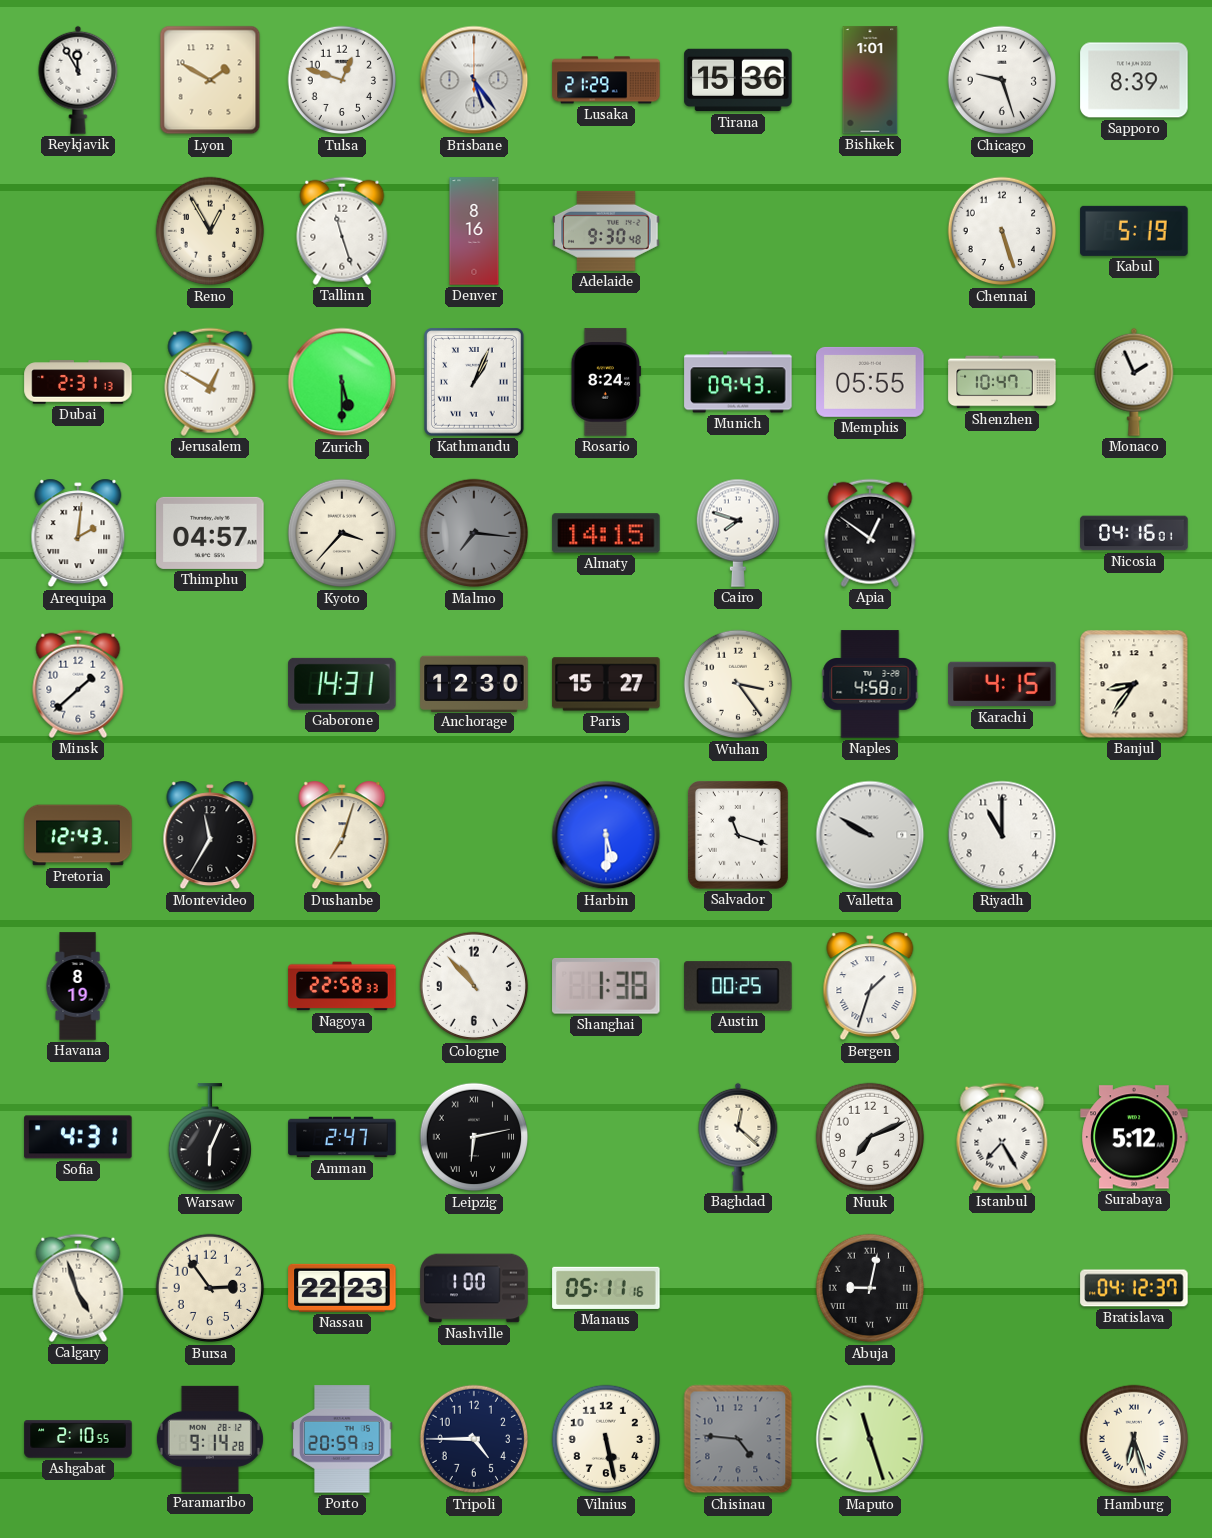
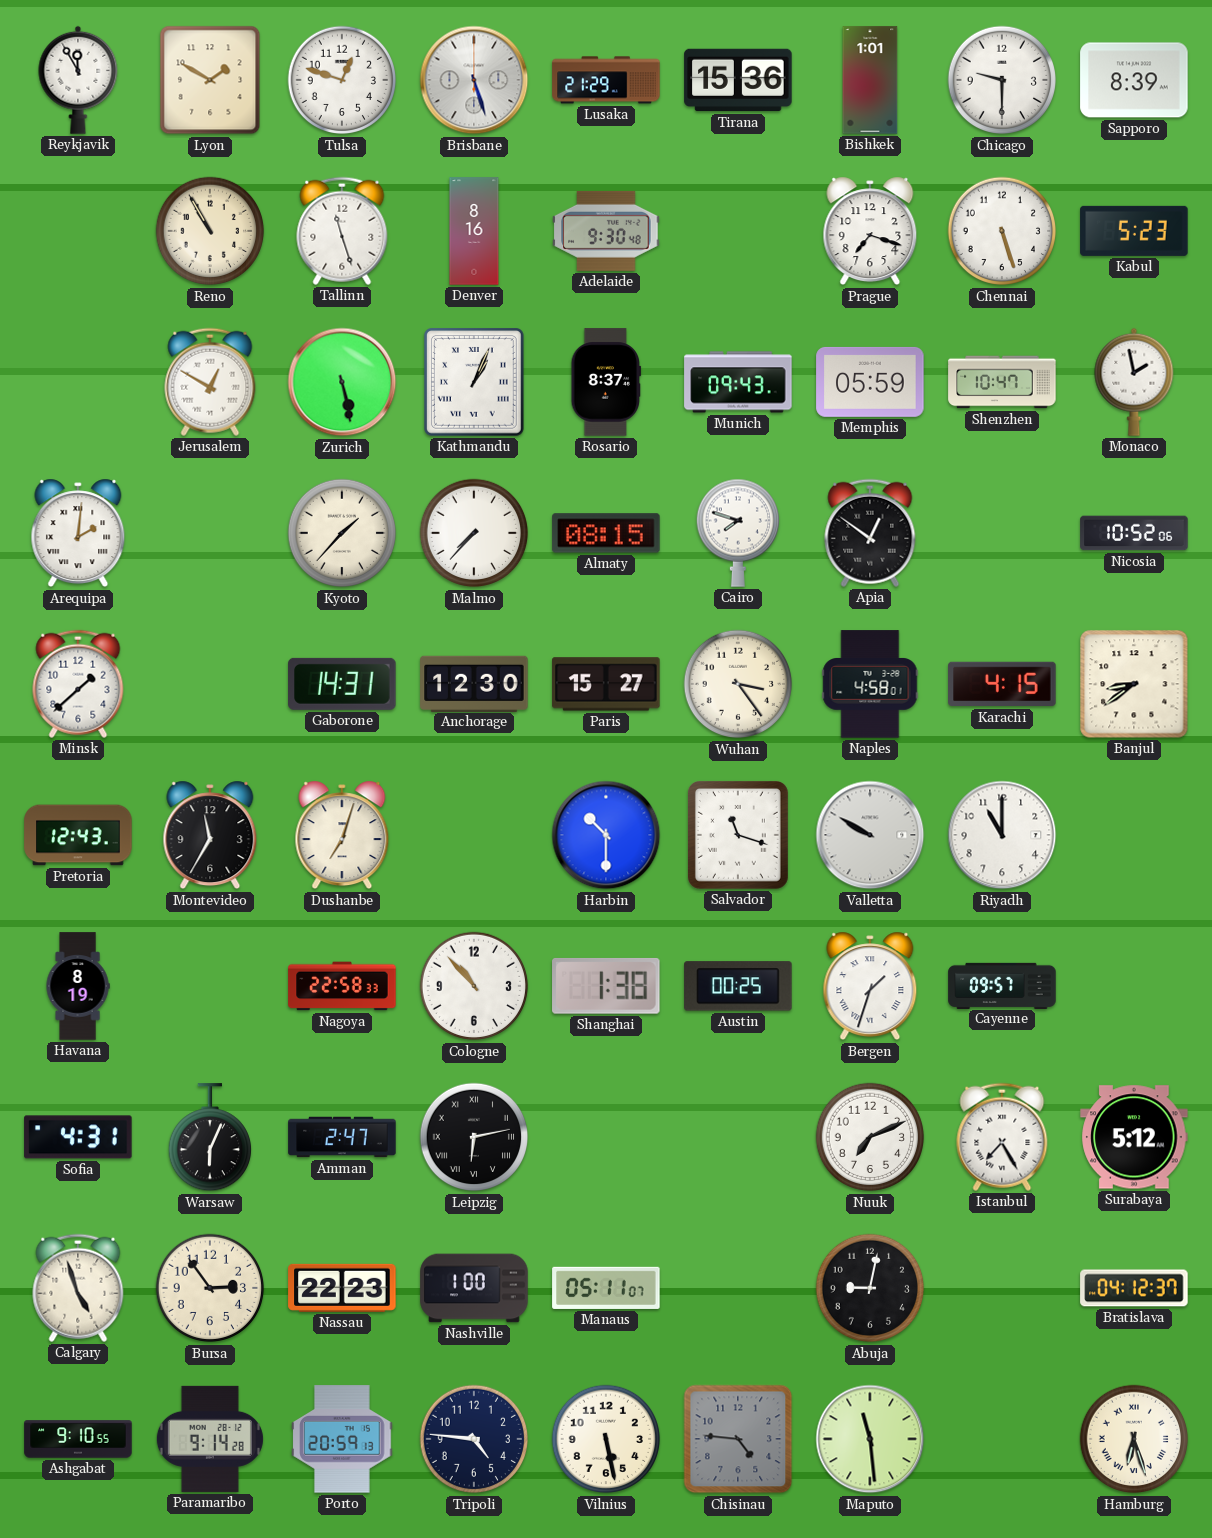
Brisbane: 5:24 -> 5:27 (474, 80)
Chicago: 9:27 -> 9:30 (1002, 80)
Reno: 12:55 -> 10:55 (210, 231)
Prague: none -> 7:18 (870, 231)
Kabul: 5:19 -> 5:23 (1134, 231)
Dubai: 2:31 -> none (78, 382)
Zurich: 5:30 -> 5:28 (342, 382)
Rosario: 8:24 -> 8:37 (606, 382)
Memphis: 05:55 -> 05:59 (870, 382)
Monaco: 1:56 -> 1:58 (1134, 382)
Thimphu: 04:57 -> none (210, 533)
Kyoto: 3:37 -> 1:37 (342, 533)
Malmo: 7:16 -> 7:37 (474, 533)
Malmo dial: grey -> white (474, 533)
Almaty: 14:15 -> 08:15 (606, 533)
Nicosia: 04:16 -> 10:52 (1134, 533)
Banjul: 8:36 -> 8:39 (1134, 684)
Harbin: 5:30 -> 10:30 (606, 835)
Cayenne: none -> 09:57 (1002, 985)
Baghdad: 12:22 -> none (738, 1137)
Manaus: 05:11:16 -> 05:11:07 (606, 1288)
Abuja numerals: Roman -> Arabic (870, 1288)
Ashgabat: 2:10 -> 9:10 (78, 1439)
Tripoli: 4:45 -> 4:46 (474, 1439)
Maputo: 11:27 -> 11:29 (870, 1439)
